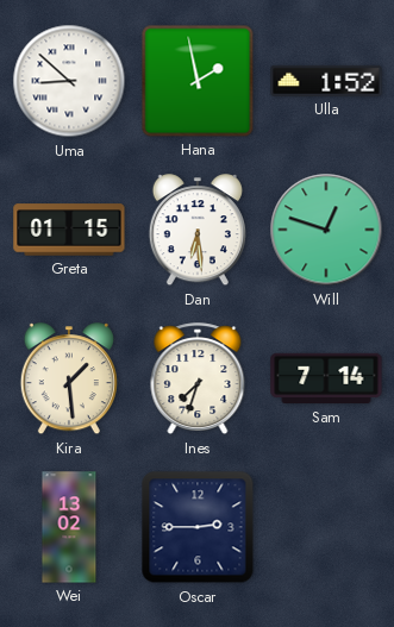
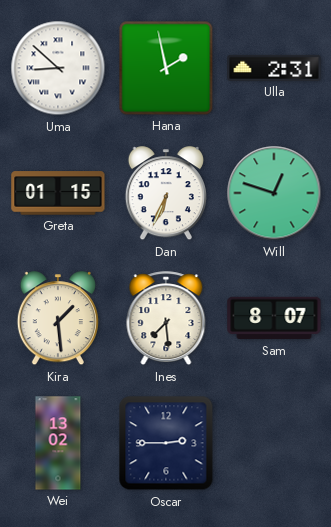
Ulla: 1:52 -> 2:31 (274, 68)
Dan: 6:29 -> 6:34 (166, 194)
Ines: 7:33 -> 7:29 (166, 319)
Sam: 7:14 -> 8:07 (274, 318)
